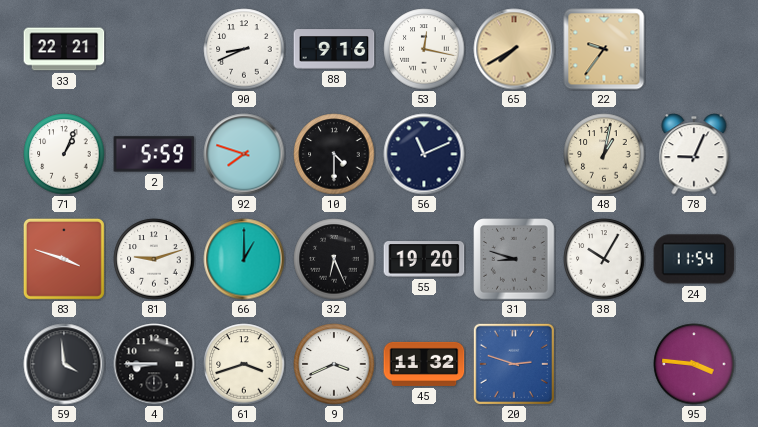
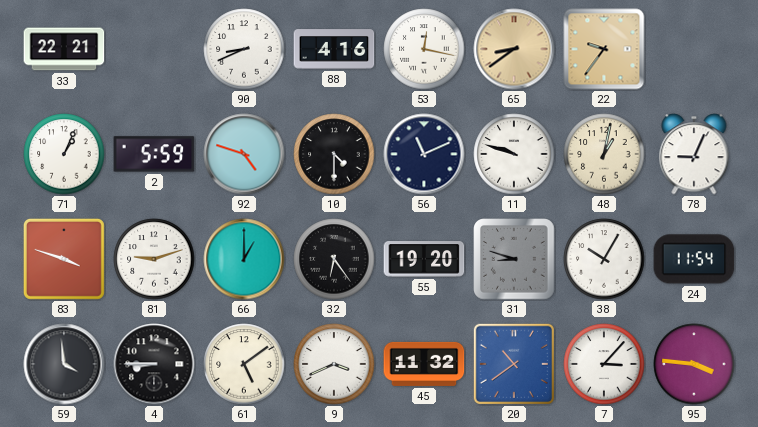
88: 9:16 -> 4:16 (334, 49)
65: 7:40 -> 8:39 (514, 49)
92: 7:48 -> 4:48 (244, 154)
11: none -> 9:48 (514, 154)
32: 6:26 -> 6:24 (334, 259)
61: 3:42 -> 5:09 (244, 364)
20: 2:48 -> 10:39 (514, 364)
7: none -> 3:07 (604, 364)
